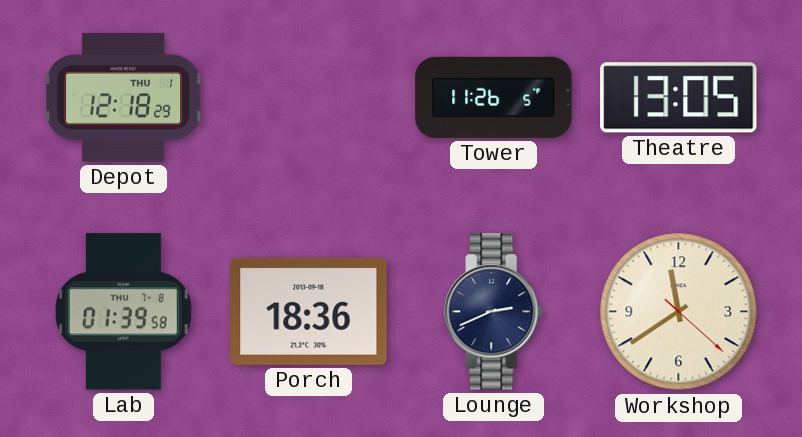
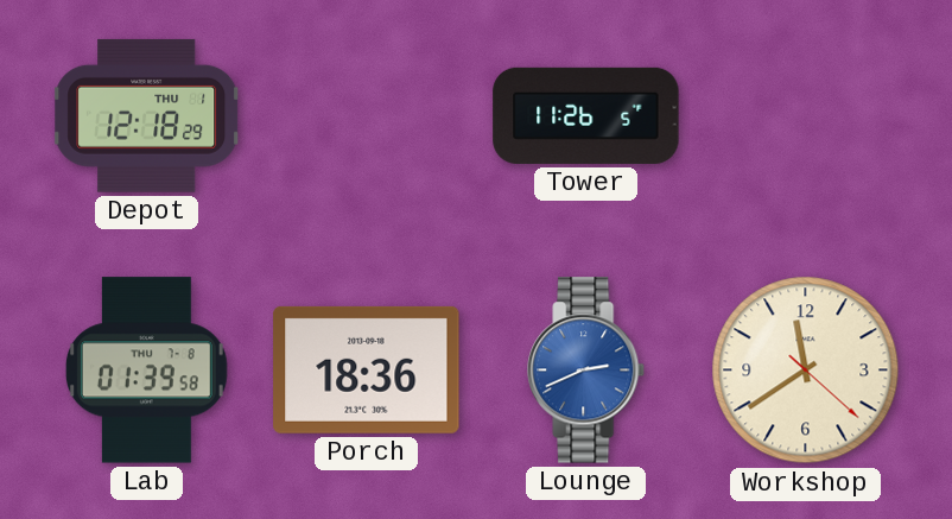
Theatre: 13:05 -> none (679, 98)
Lounge dial: navy -> blue (586, 371)
